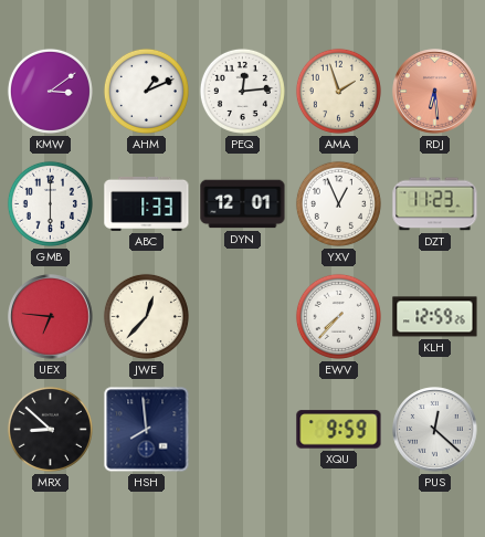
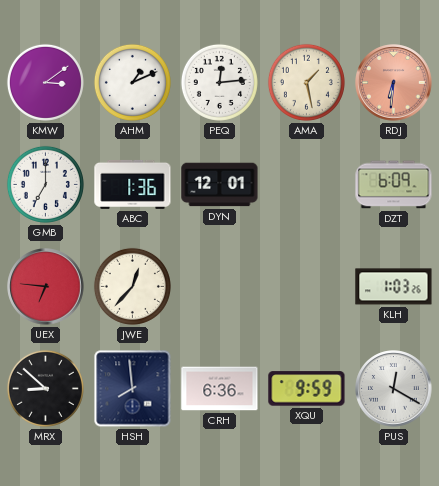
AMA: 1:57 -> 1:28 (306, 82)
RDJ: 6:29 -> 6:31 (394, 83)
GMB: 6:00 -> 7:00 (45, 184)
ABC: 1:33 -> 1:36 (133, 184)
YXV: 12:56 -> none (338, 203)
DZT: 11:23 -> 6:09 (394, 185)
EWV: 7:37 -> none (338, 316)
KLH: 12:59 -> 1:03 (394, 287)
CRH: none -> 6:36 (220, 389)
PUS: 12:22 -> 12:20 (394, 389)
